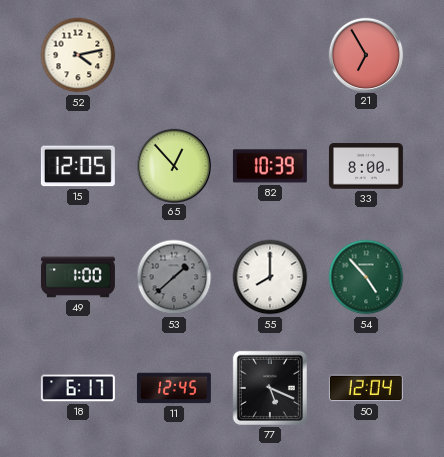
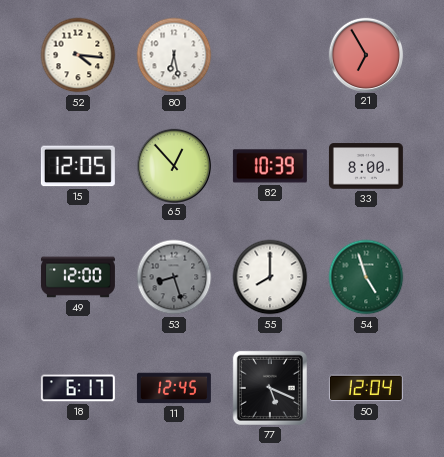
52: 4:13 -> 4:16 (78, 55)
80: none -> 6:28 (174, 55)
49: 1:00 -> 12:00 (78, 277)
53: 1:38 -> 8:27 (174, 277)
54: 4:53 -> 4:57 (366, 277)
